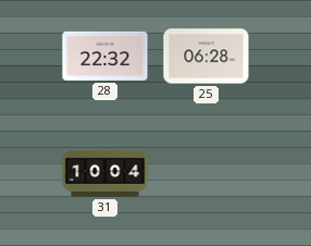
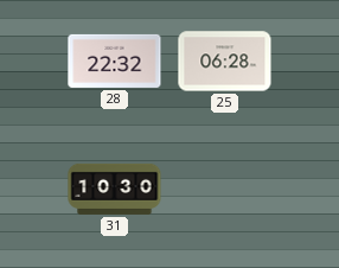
31: 10:04 -> 10:30 (115, 189)
